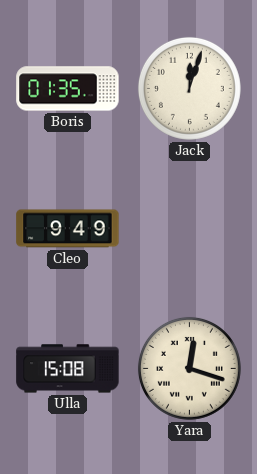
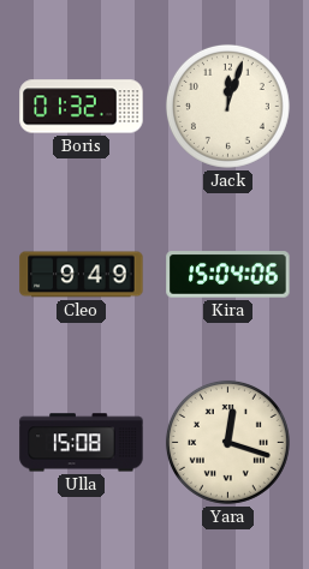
Boris: 01:35 -> 01:32 (82, 107)
Kira: none -> 15:04 (228, 275)
